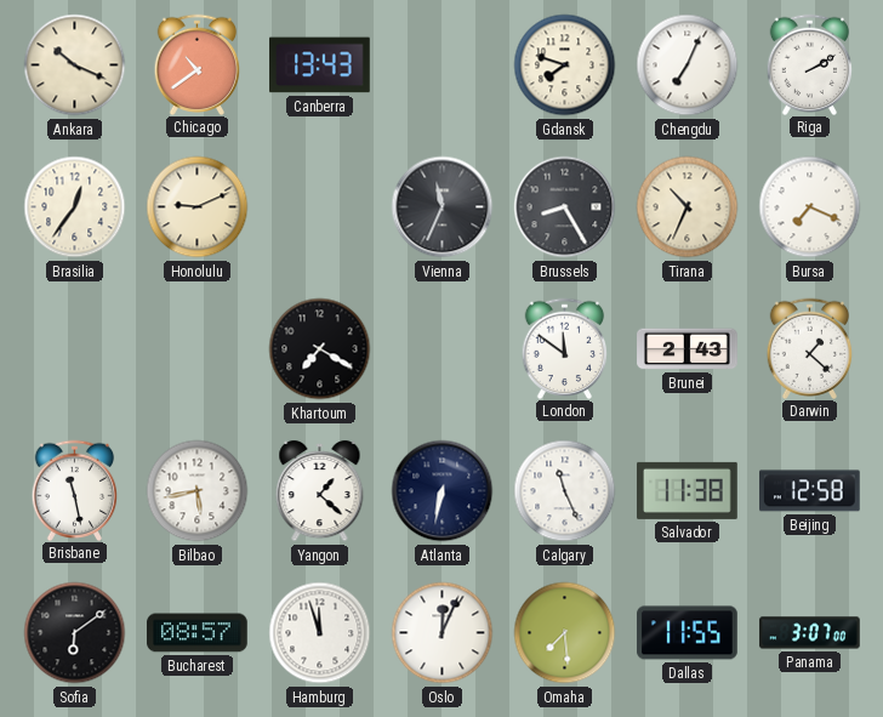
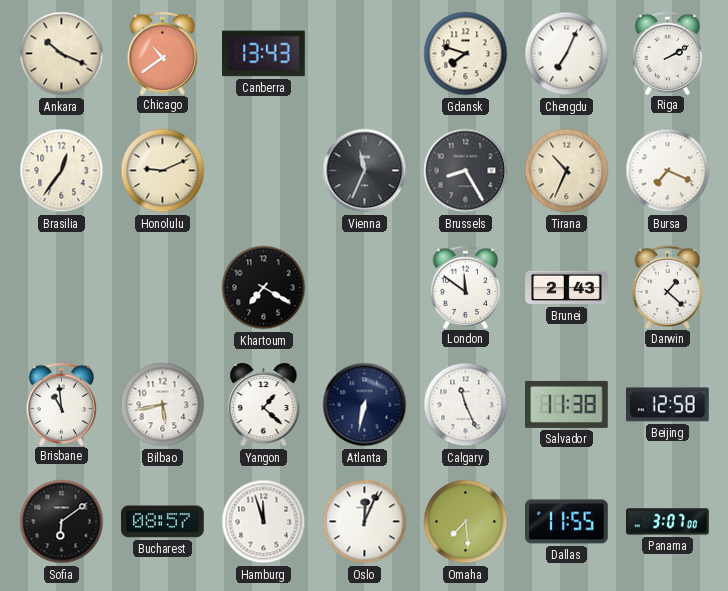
Brisbane: 11:28 -> 10:59 (62, 404)
